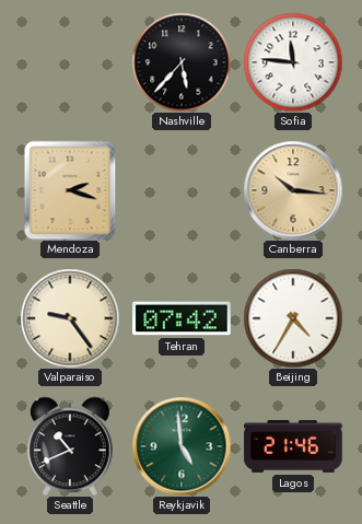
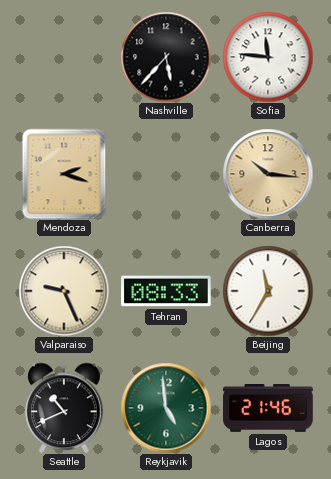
Valparaiso: 9:24 -> 9:26 (64, 291)
Tehran: 07:42 -> 08:33 (167, 291)
Beijing: 4:35 -> 11:35 (268, 291)
